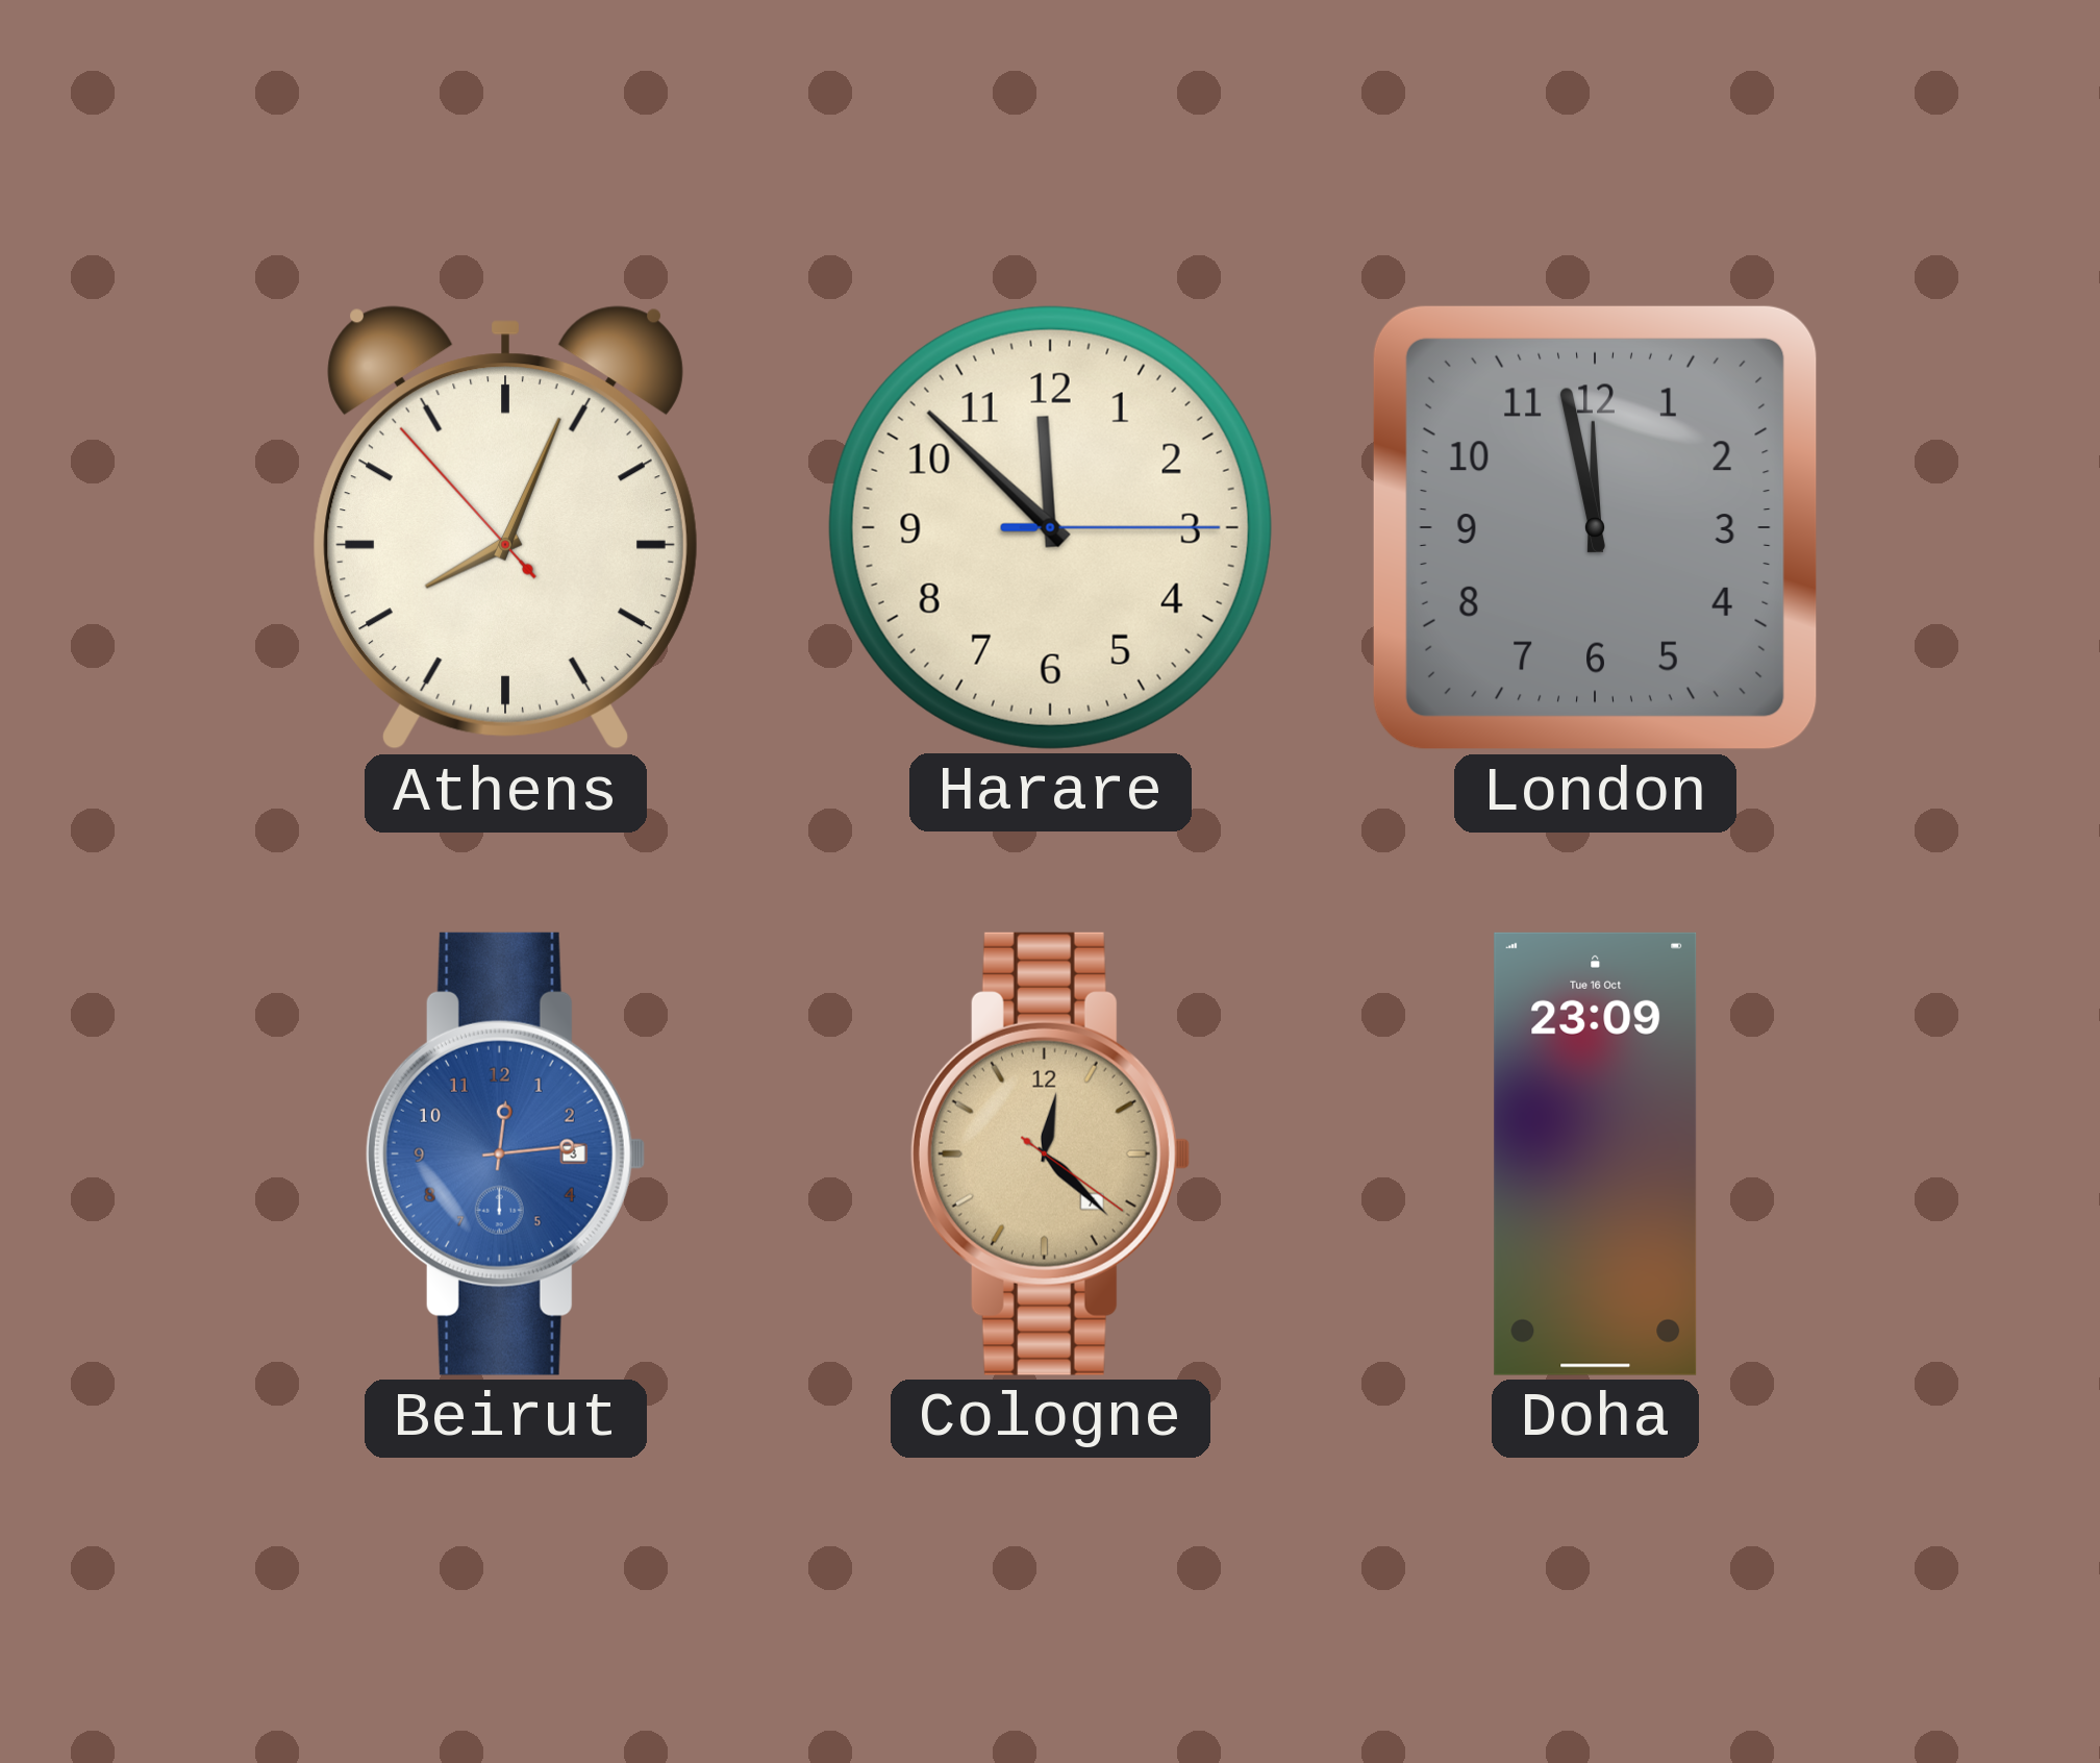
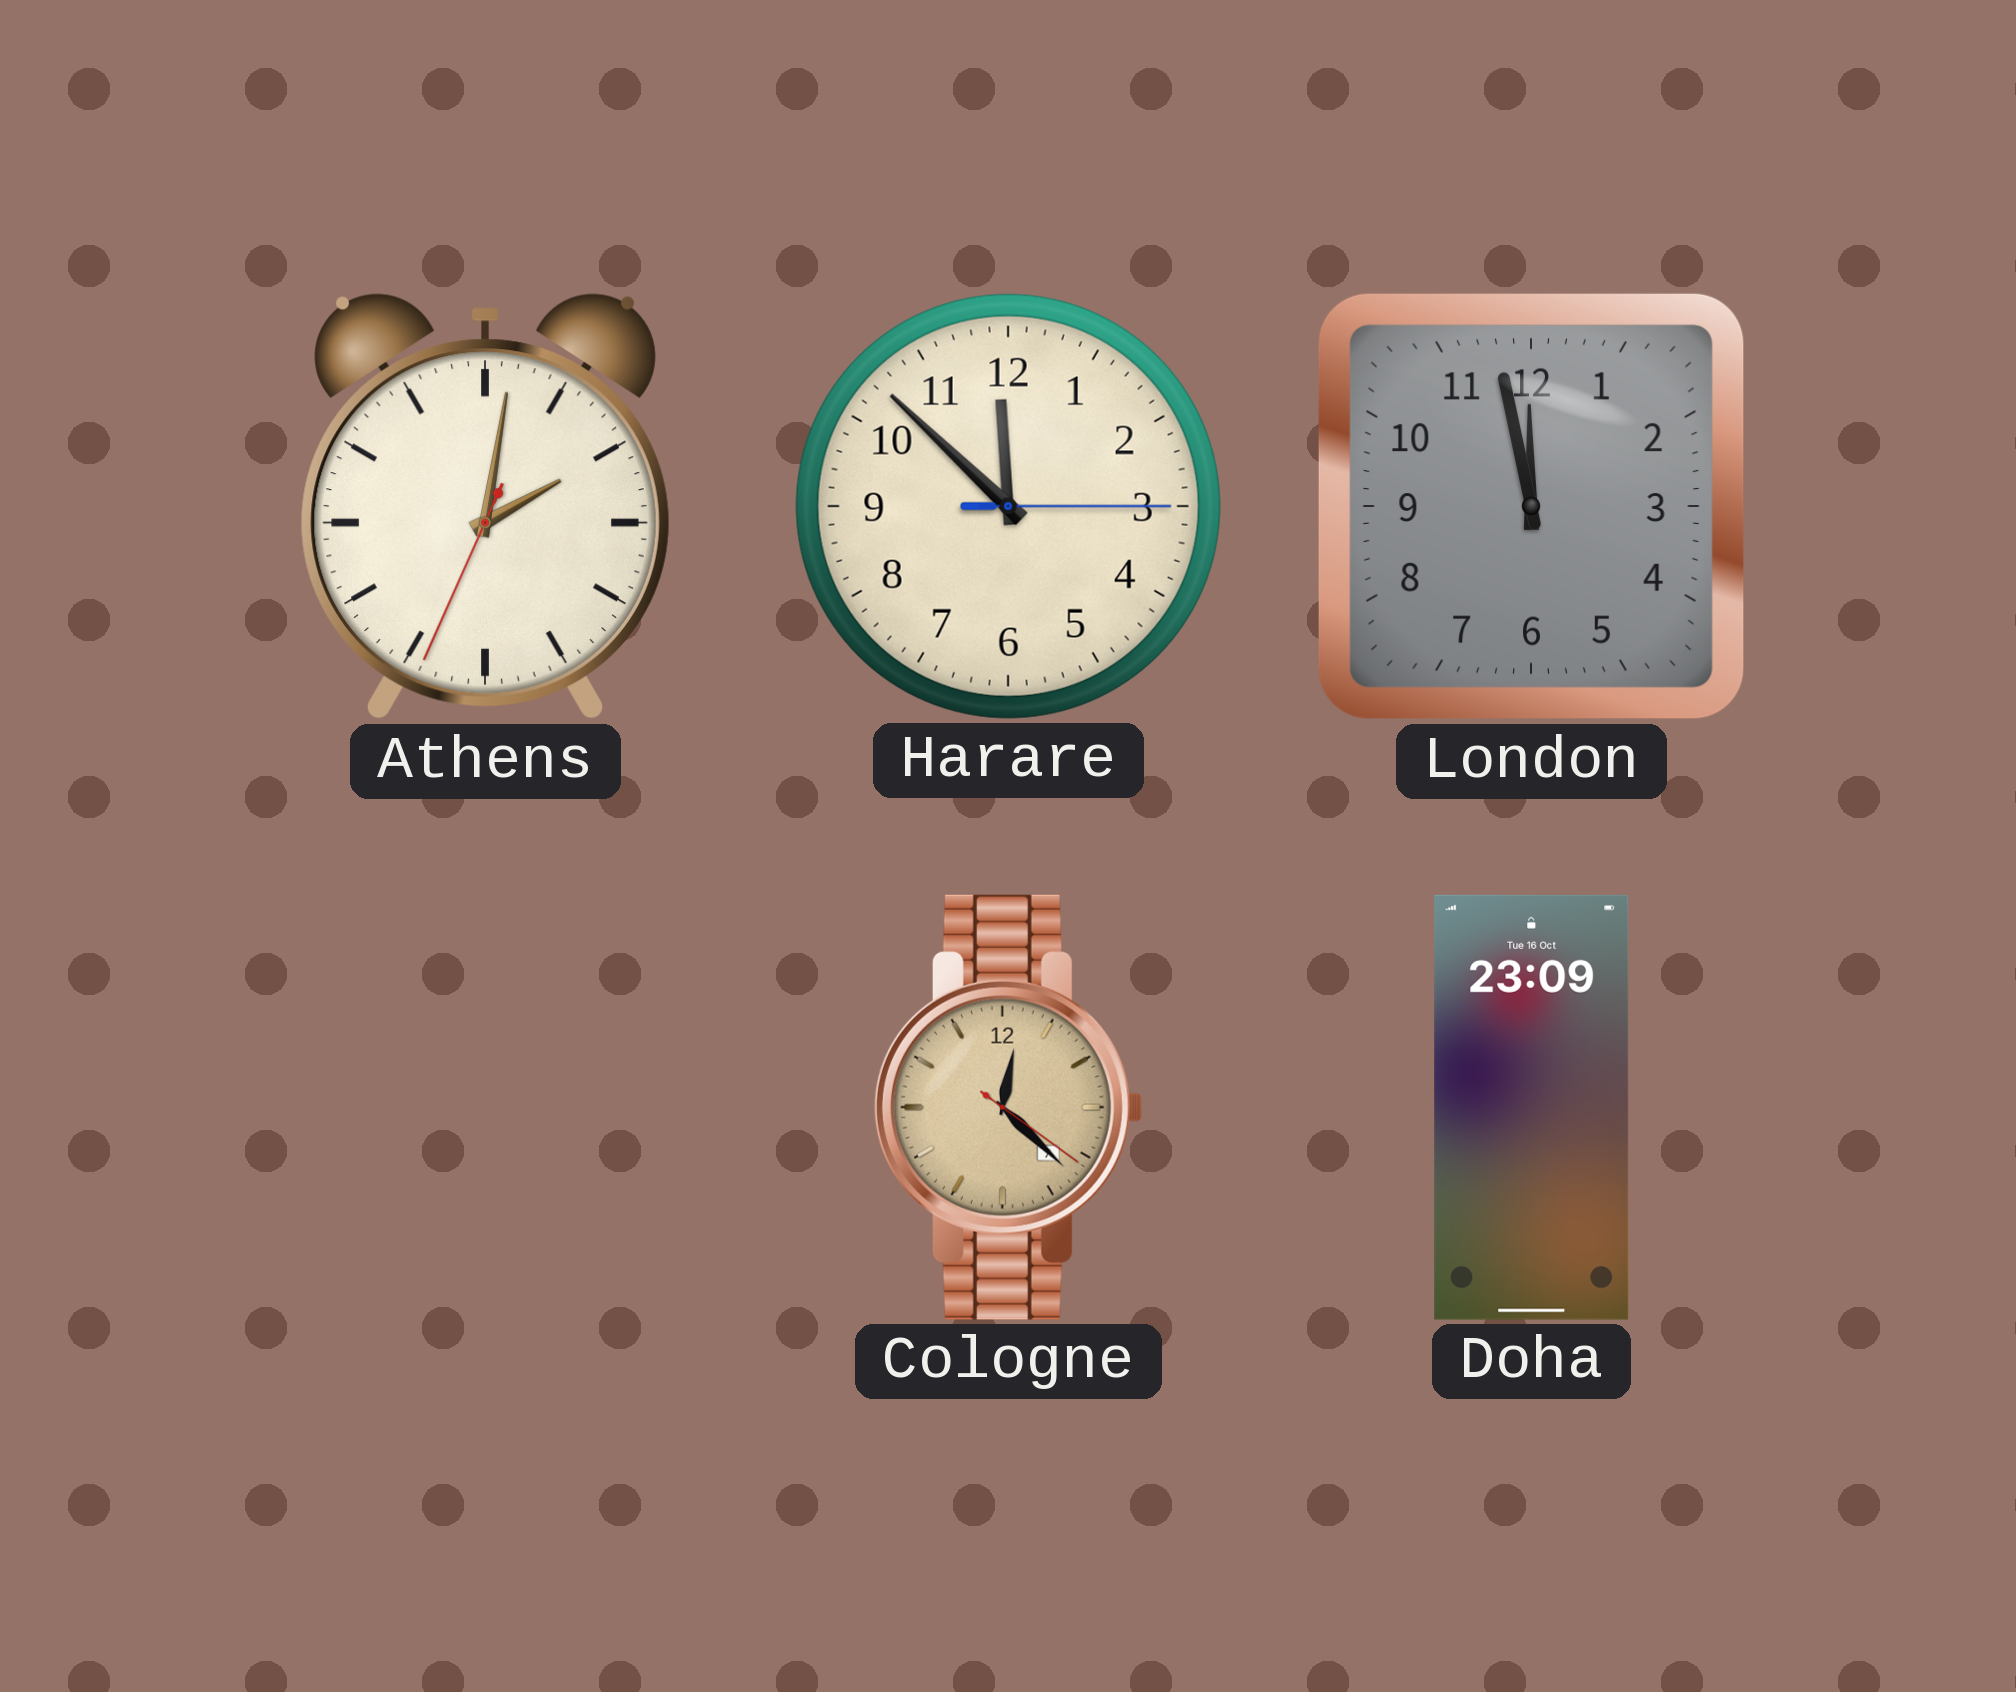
Athens: 8:03 -> 2:01 (485, 507)
Beirut: 12:14 -> none (505, 1153)
